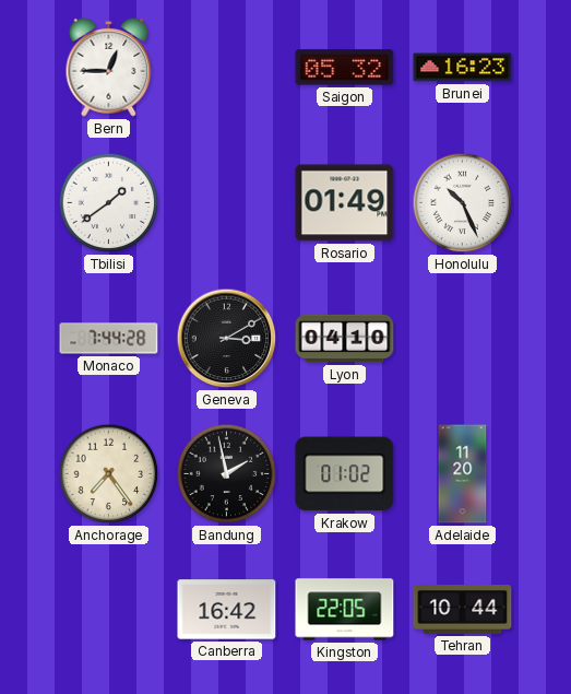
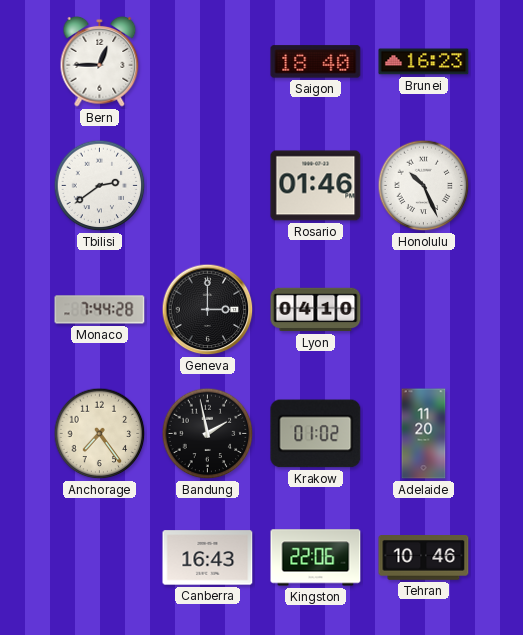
Saigon: 05:32 -> 18:40 (316, 62)
Tbilisi: 1:39 -> 2:39 (100, 186)
Rosario: 01:49 -> 01:46 (316, 186)
Geneva: 3:10 -> 3:00 (208, 310)
Canberra: 16:42 -> 16:43 (208, 558)
Kingston: 22:05 -> 22:06 (316, 558)
Tehran: 10:44 -> 10:46 (424, 558)
